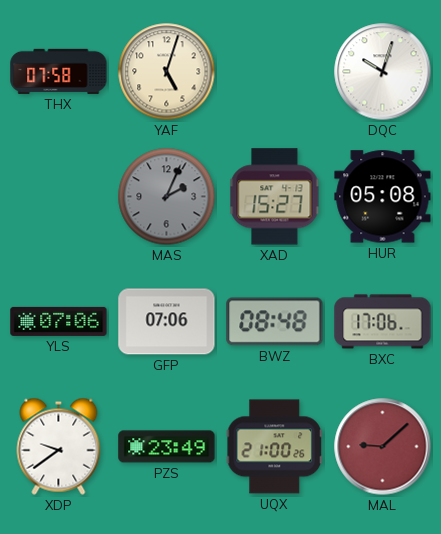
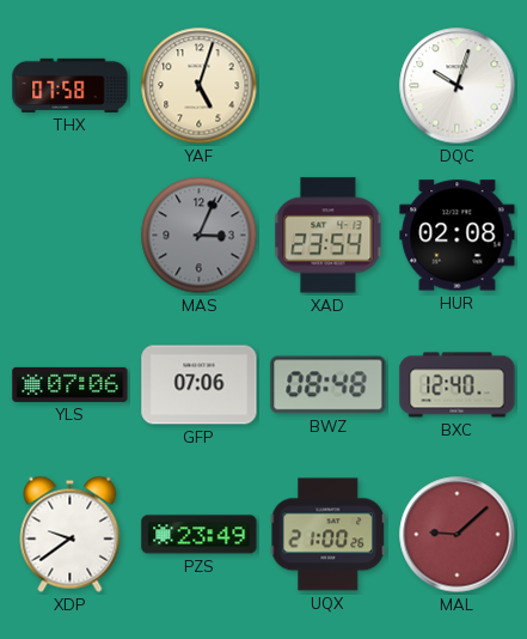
MAS: 2:04 -> 3:04 (200, 236)
XAD: 15:27 -> 23:54 (329, 236)
HUR: 05:08 -> 02:08 (458, 236)
BXC: 17:06 -> 12:40 (458, 385)
